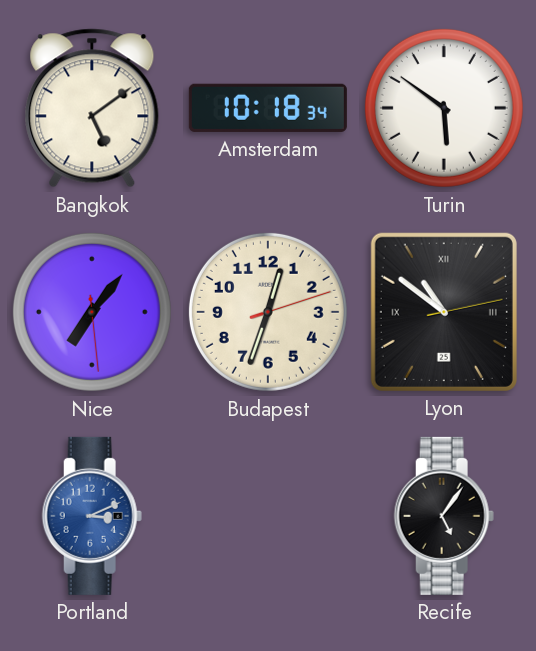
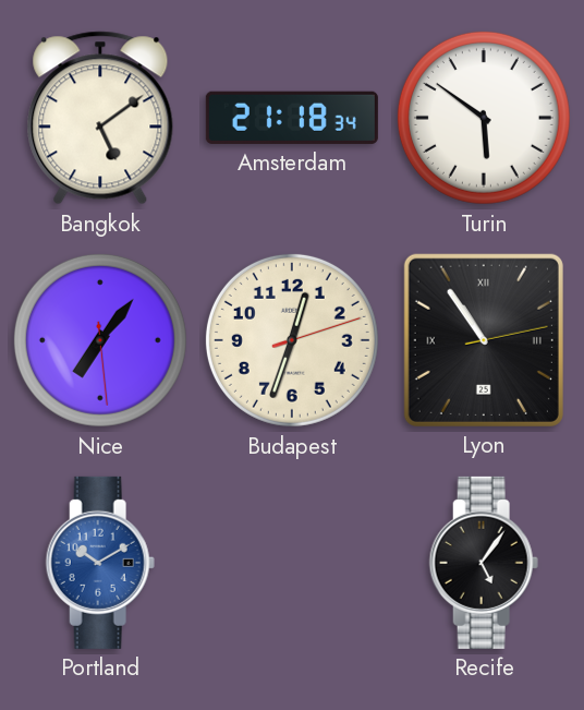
Amsterdam: 10:18 -> 21:18 (292, 118)
Lyon: 10:51 -> 10:54 (484, 340)
Portland: 3:11 -> 10:10 (100, 563)
